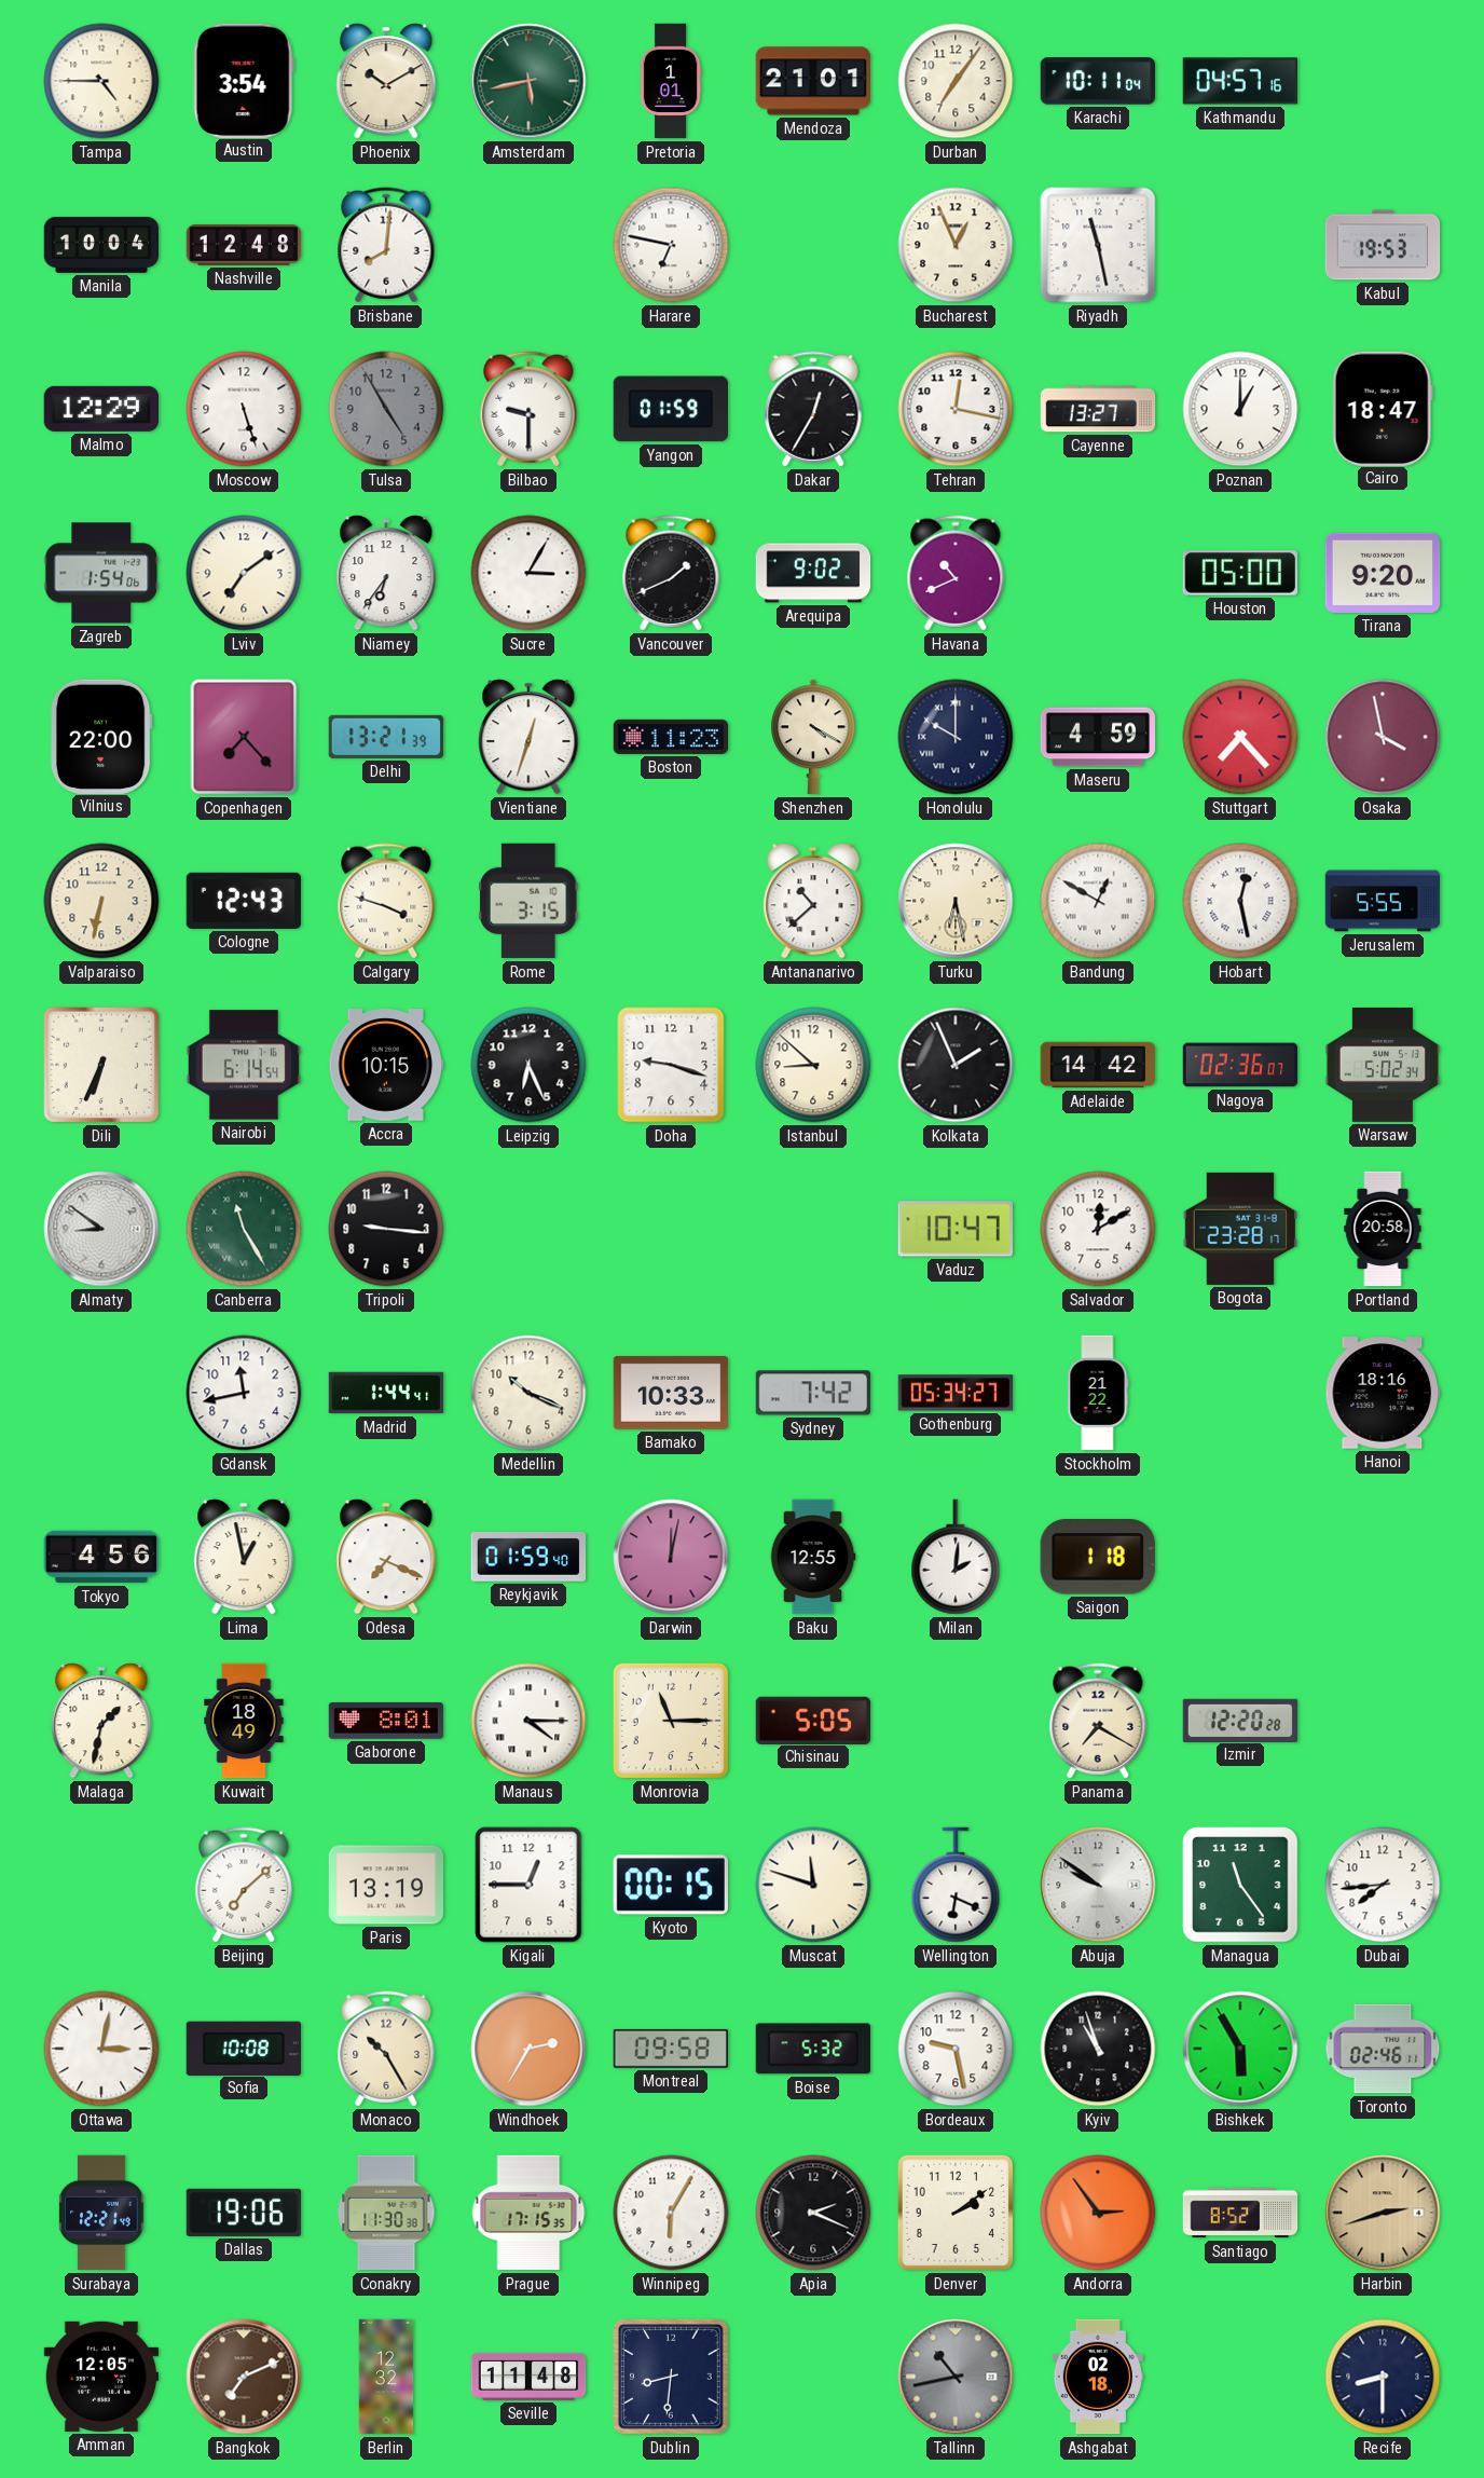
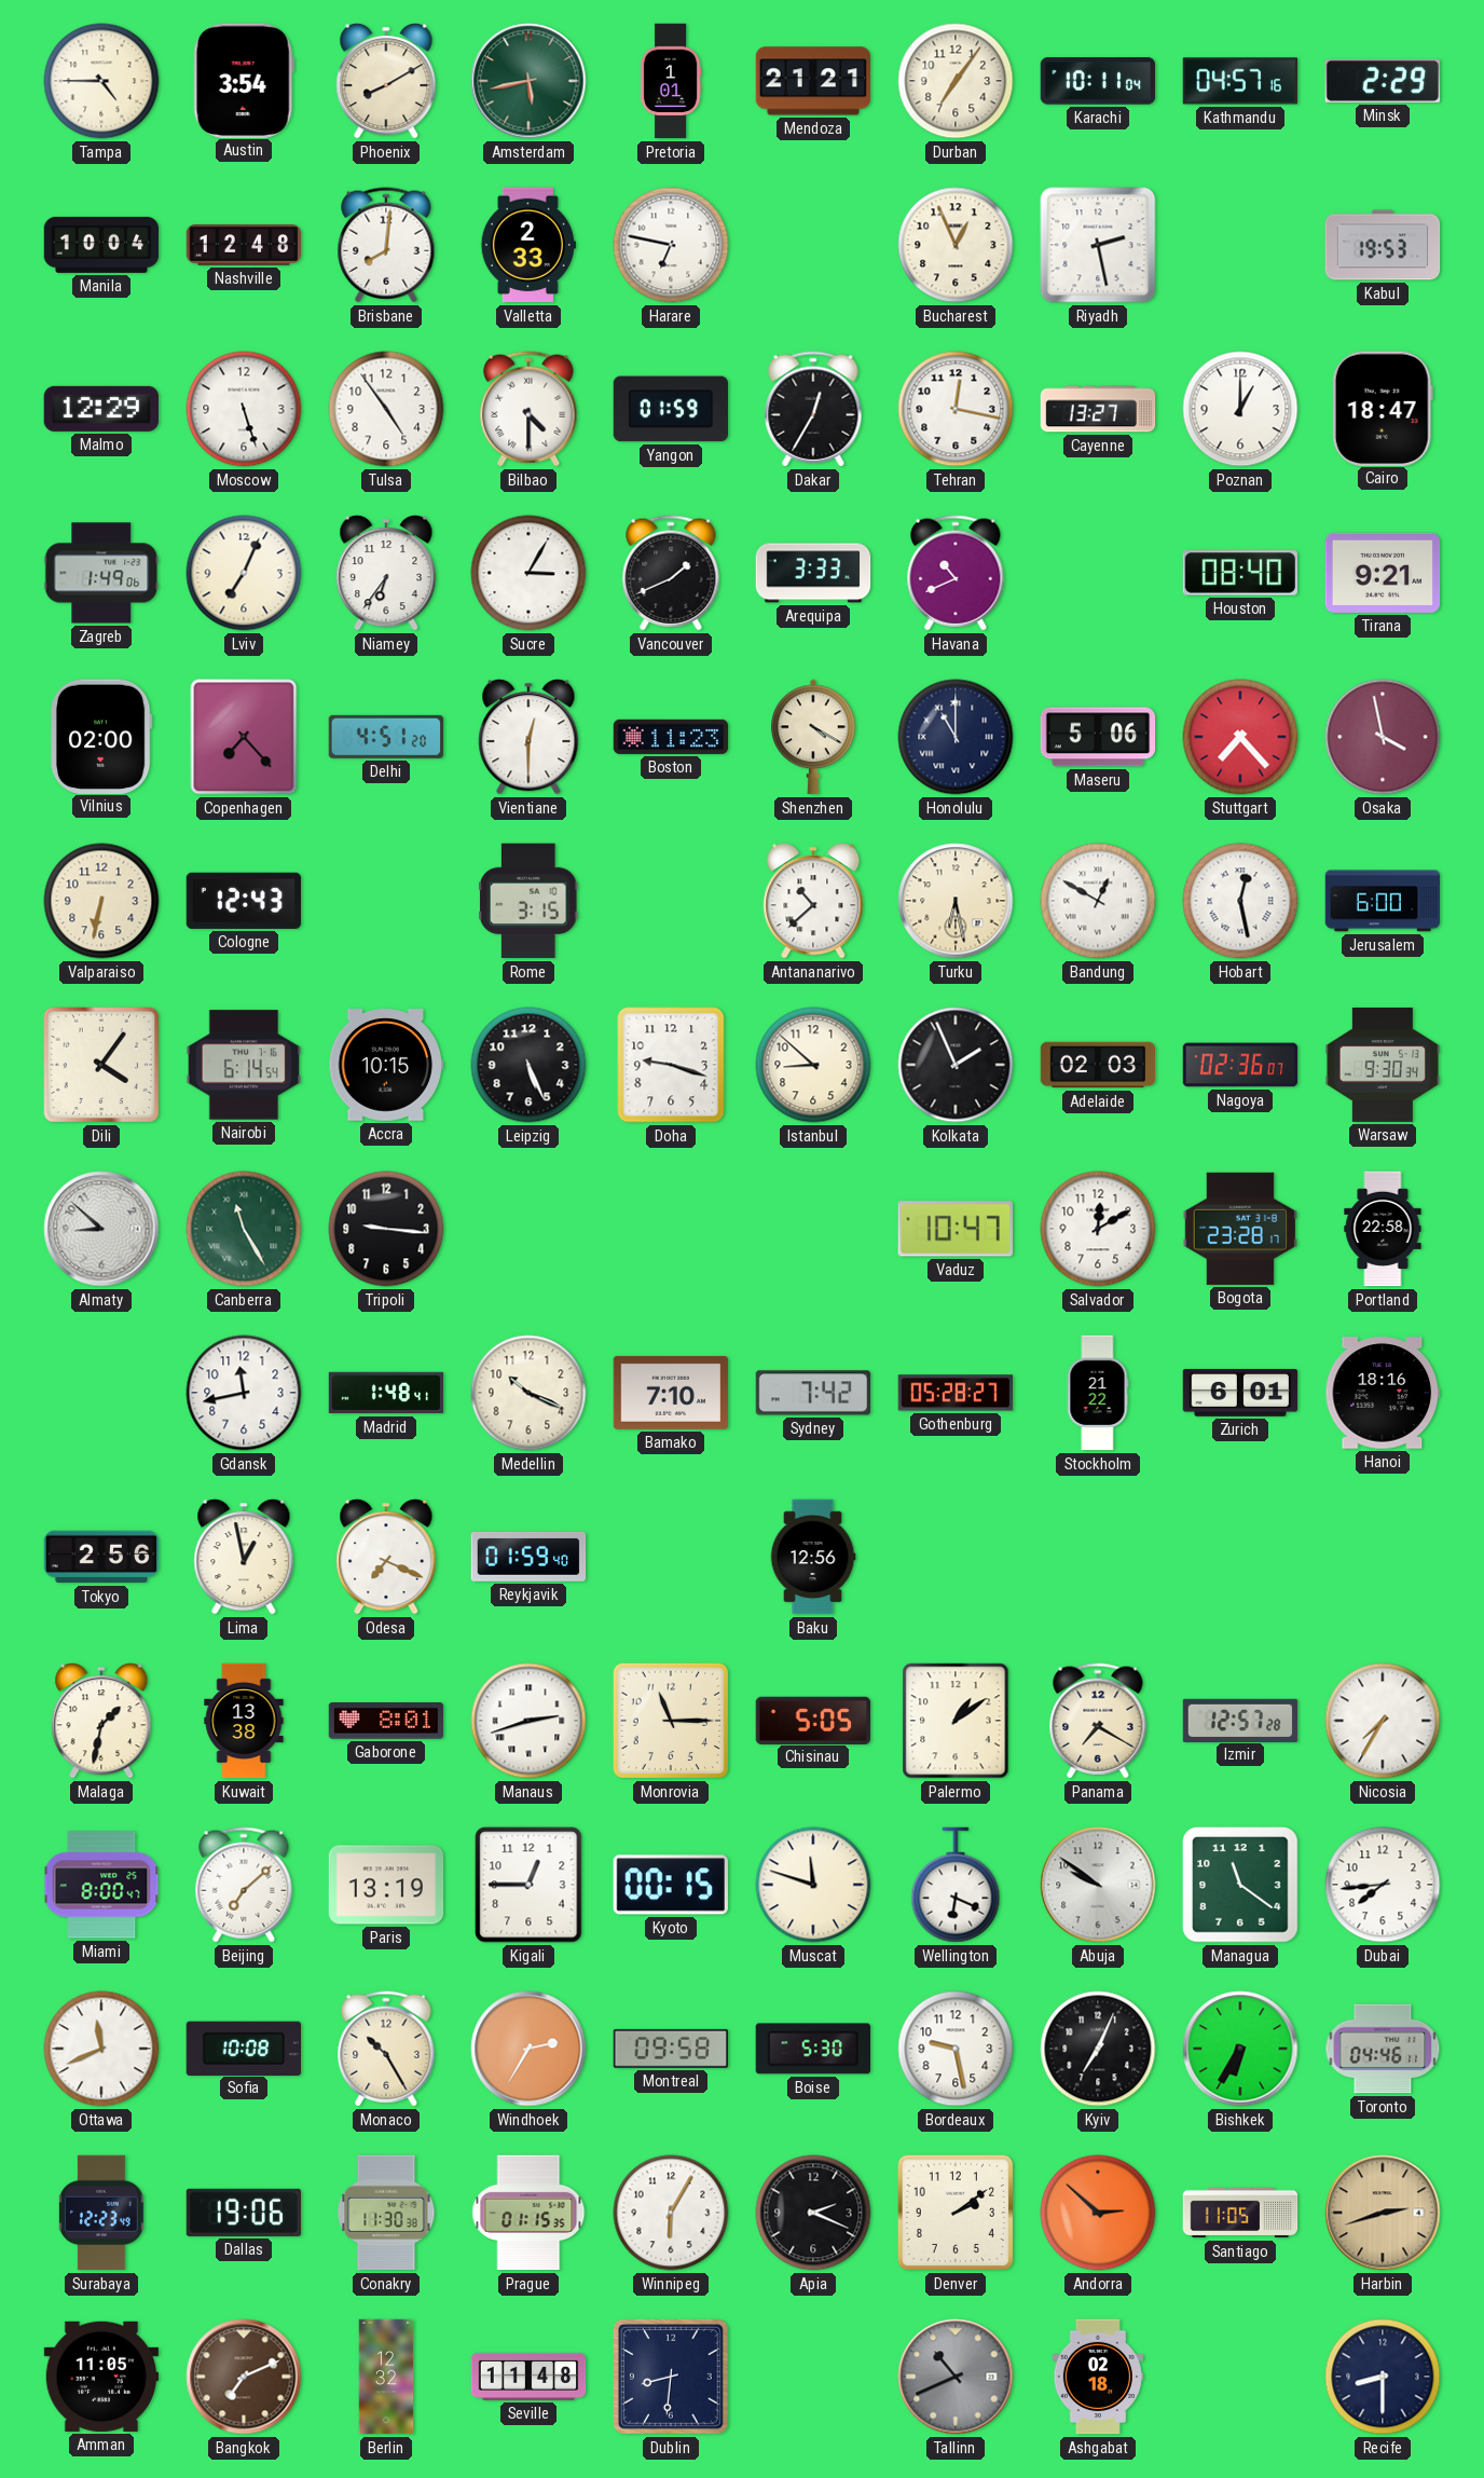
Phoenix: 10:10 -> 8:10 (386, 81)
Mendoza: 21:01 -> 21:21 (813, 81)
Minsk: none -> 2:29 (1383, 81)
Valletta: none -> 2:33 (528, 245)
Riyadh: 11:28 -> 2:28 (1098, 245)
Tulsa: 4:55 -> 4:54 (386, 409)
Tulsa dial: grey -> white (386, 409)
Bilbao: 9:30 -> 4:30 (528, 409)
Zagreb: 1:54 -> 1:49 (101, 573)
Lviv: 7:09 -> 7:04 (244, 573)
Arequipa: 9:02 -> 3:33 (813, 573)
Houston: 05:00 -> 08:40 (1239, 573)
Tirana: 9:20 -> 9:21 (1383, 573)
Vilnius: 22:00 -> 02:00 (101, 736)
Delhi: 13:21 -> 4:51 (385, 737)
Vientiane: 12:33 -> 12:30 (528, 737)
Honolulu: 10:00 -> 11:00 (956, 737)
Maseru: 4:59 -> 5:06 (1098, 737)
Calgary: 3:48 -> none (386, 901)
Jerusalem: 5:55 -> 6:00 (1383, 901)
Dili: 6:34 -> 4:06 (101, 1065)
Leipzig: 6:26 -> 5:26 (528, 1065)
Adelaide: 14:42 -> 02:03 (1098, 1065)
Warsaw: 5:02 -> 9:30 (1383, 1065)
Almaty: 8:51 -> 8:52 (101, 1229)
Portland: 20:58 -> 22:58 (1383, 1229)
Madrid: 1:44 -> 1:48 (386, 1393)
Bamako: 10:33 -> 7:10 (671, 1393)
Gothenburg: 05:34 -> 05:28 (956, 1393)
Zurich: none -> 6:01 (1240, 1393)
Tokyo: 4:56 -> 2:56 (101, 1557)
Darwin: 12:02 -> none (671, 1557)
Baku: 12:55 -> 12:56 (813, 1557)
Milan: 2:01 -> none (956, 1557)
Saigon: 1:18 -> none (1098, 1558)
Kuwait: 18:49 -> 13:38 (244, 1721)
Manaus: 4:15 -> 2:42 (528, 1721)
Palermo: none -> 1:09 (956, 1721)
Izmir: 12:20 -> 12:57 (1240, 1720)
Nicosia: none -> 7:35 (1383, 1721)
Miami: none -> 8:00 (101, 1885)
Managua: 11:24 -> 11:21 (1240, 1885)
Ottawa: 3:02 -> 11:41 (101, 2049)
Boise: 5:32 -> 5:30 (812, 2049)
Kyiv: 10:57 -> 7:04 (1098, 2049)
Bishkek: 5:55 -> 6:35 (1240, 2049)
Toronto: 02:46 -> 04:46 (1383, 2049)
Surabaya: 12:21 -> 12:23 (101, 2213)
Prague: 17:15 -> 01:15 (528, 2213)
Andorra: 2:54 -> 2:52 (1098, 2213)
Santiago: 8:52 -> 11:05 (1240, 2213)
Amman: 12:05 -> 11:05 (101, 2377)
Tallinn: 10:43 -> 10:41 (956, 2377)
